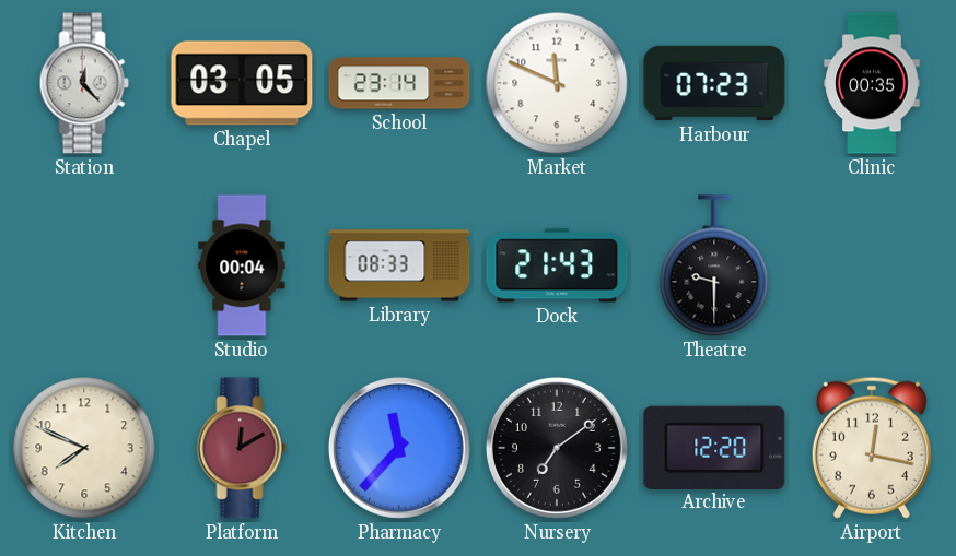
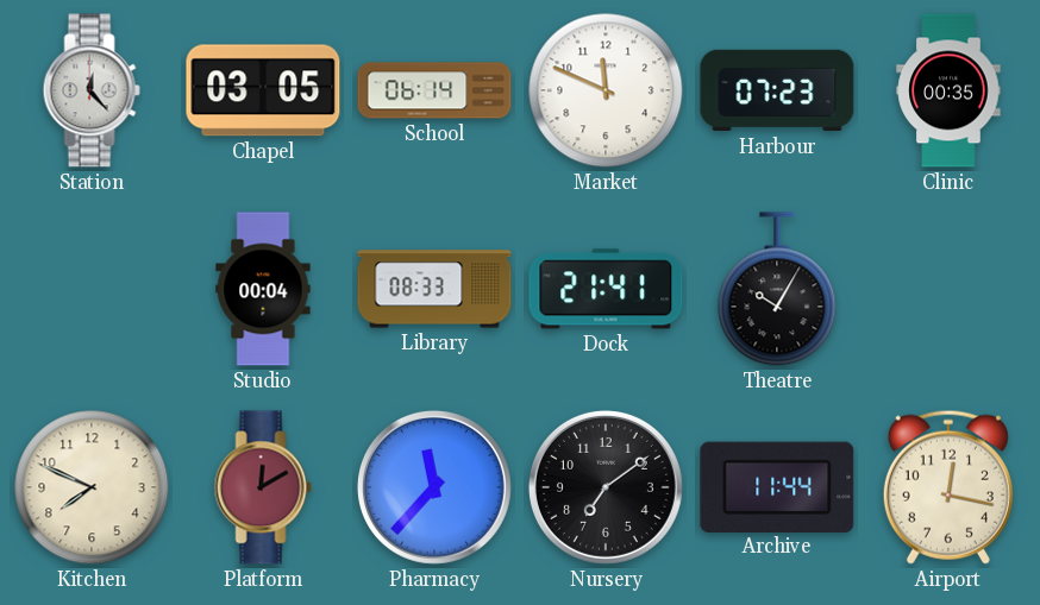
School: 23:14 -> 06:14 (434, 90)
Dock: 21:43 -> 21:41 (606, 289)
Theatre: 9:30 -> 10:05 (777, 289)
Archive: 12:20 -> 11:44 (777, 486)
